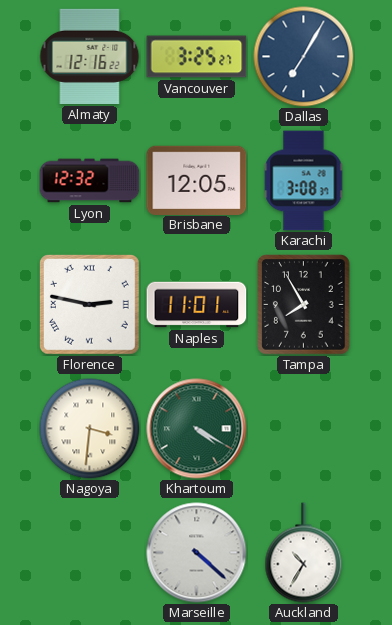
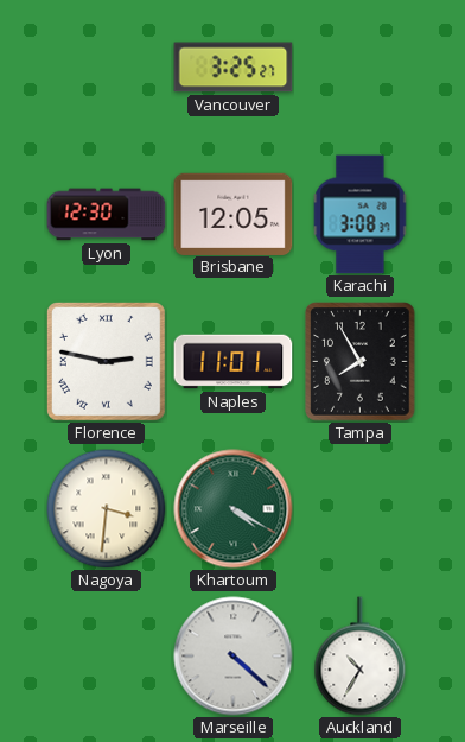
Almaty: 12:16 -> none (90, 56)
Dallas: 7:05 -> none (304, 57)
Lyon: 12:32 -> 12:30 (107, 215)
